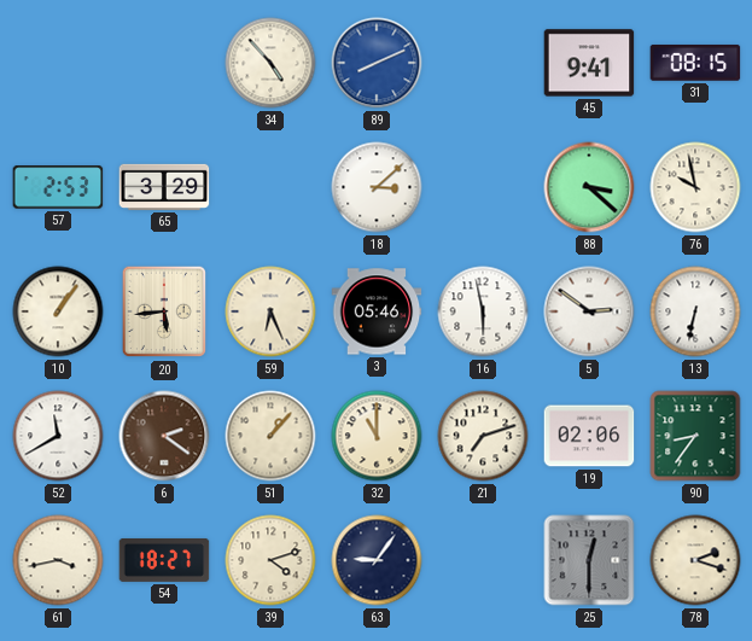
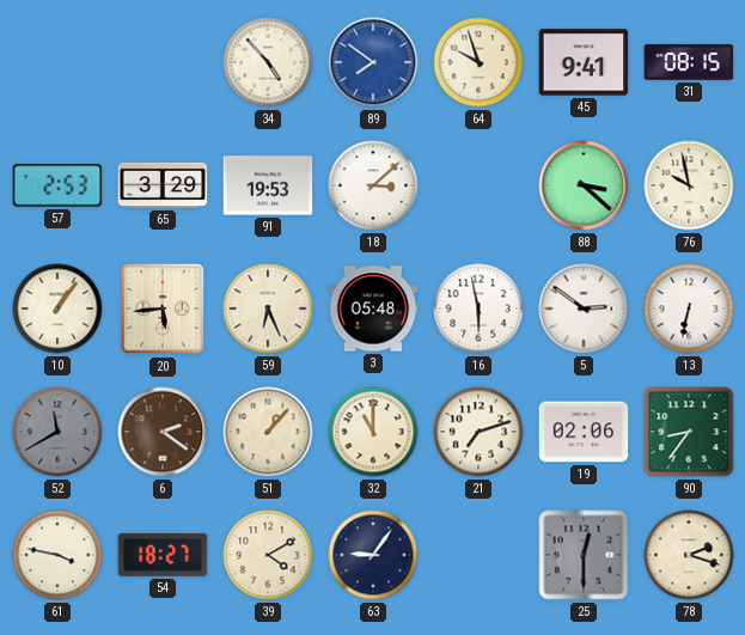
89: 8:11 -> 7:51 (373, 62)
64: none -> 9:57 (478, 62)
91: none -> 19:53 (268, 185)
3: 05:46 -> 05:48 (373, 309)
52 dial: white -> grey (57, 432)
61: 3:43 -> 3:47 (57, 555)
39: 4:12 -> 4:10 (268, 555)
